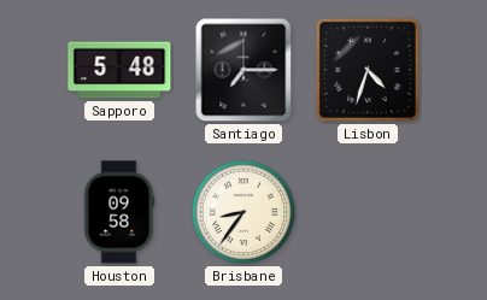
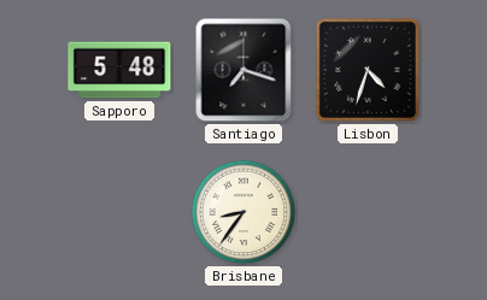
Santiago: 7:15 -> 7:18 (243, 70)
Houston: 09:58 -> none (119, 212)
